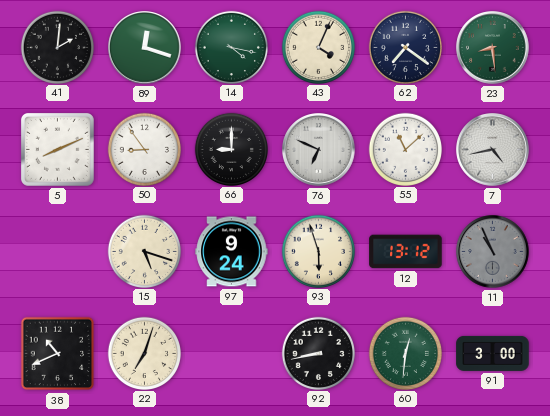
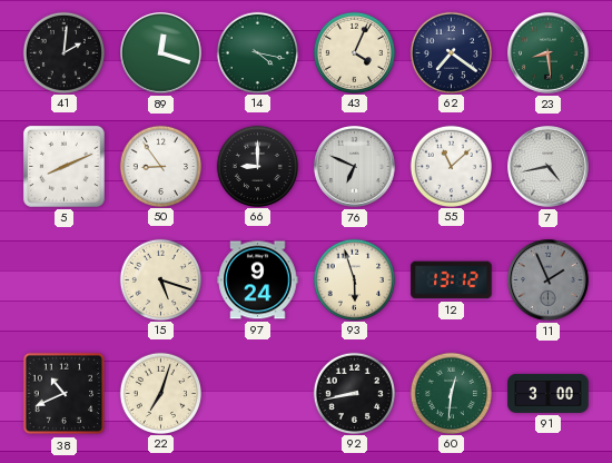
11: 10:56 -> 1:56 (549, 280)
